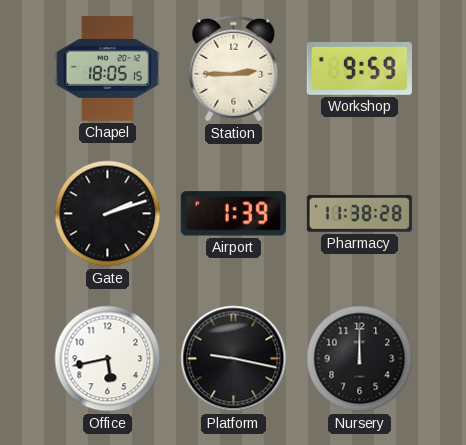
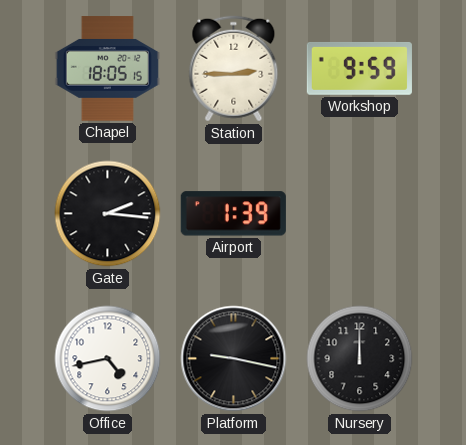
Gate: 2:12 -> 2:16 (108, 214)
Pharmacy: 11:38 -> none (359, 214)
Office: 5:43 -> 4:43 (108, 359)
